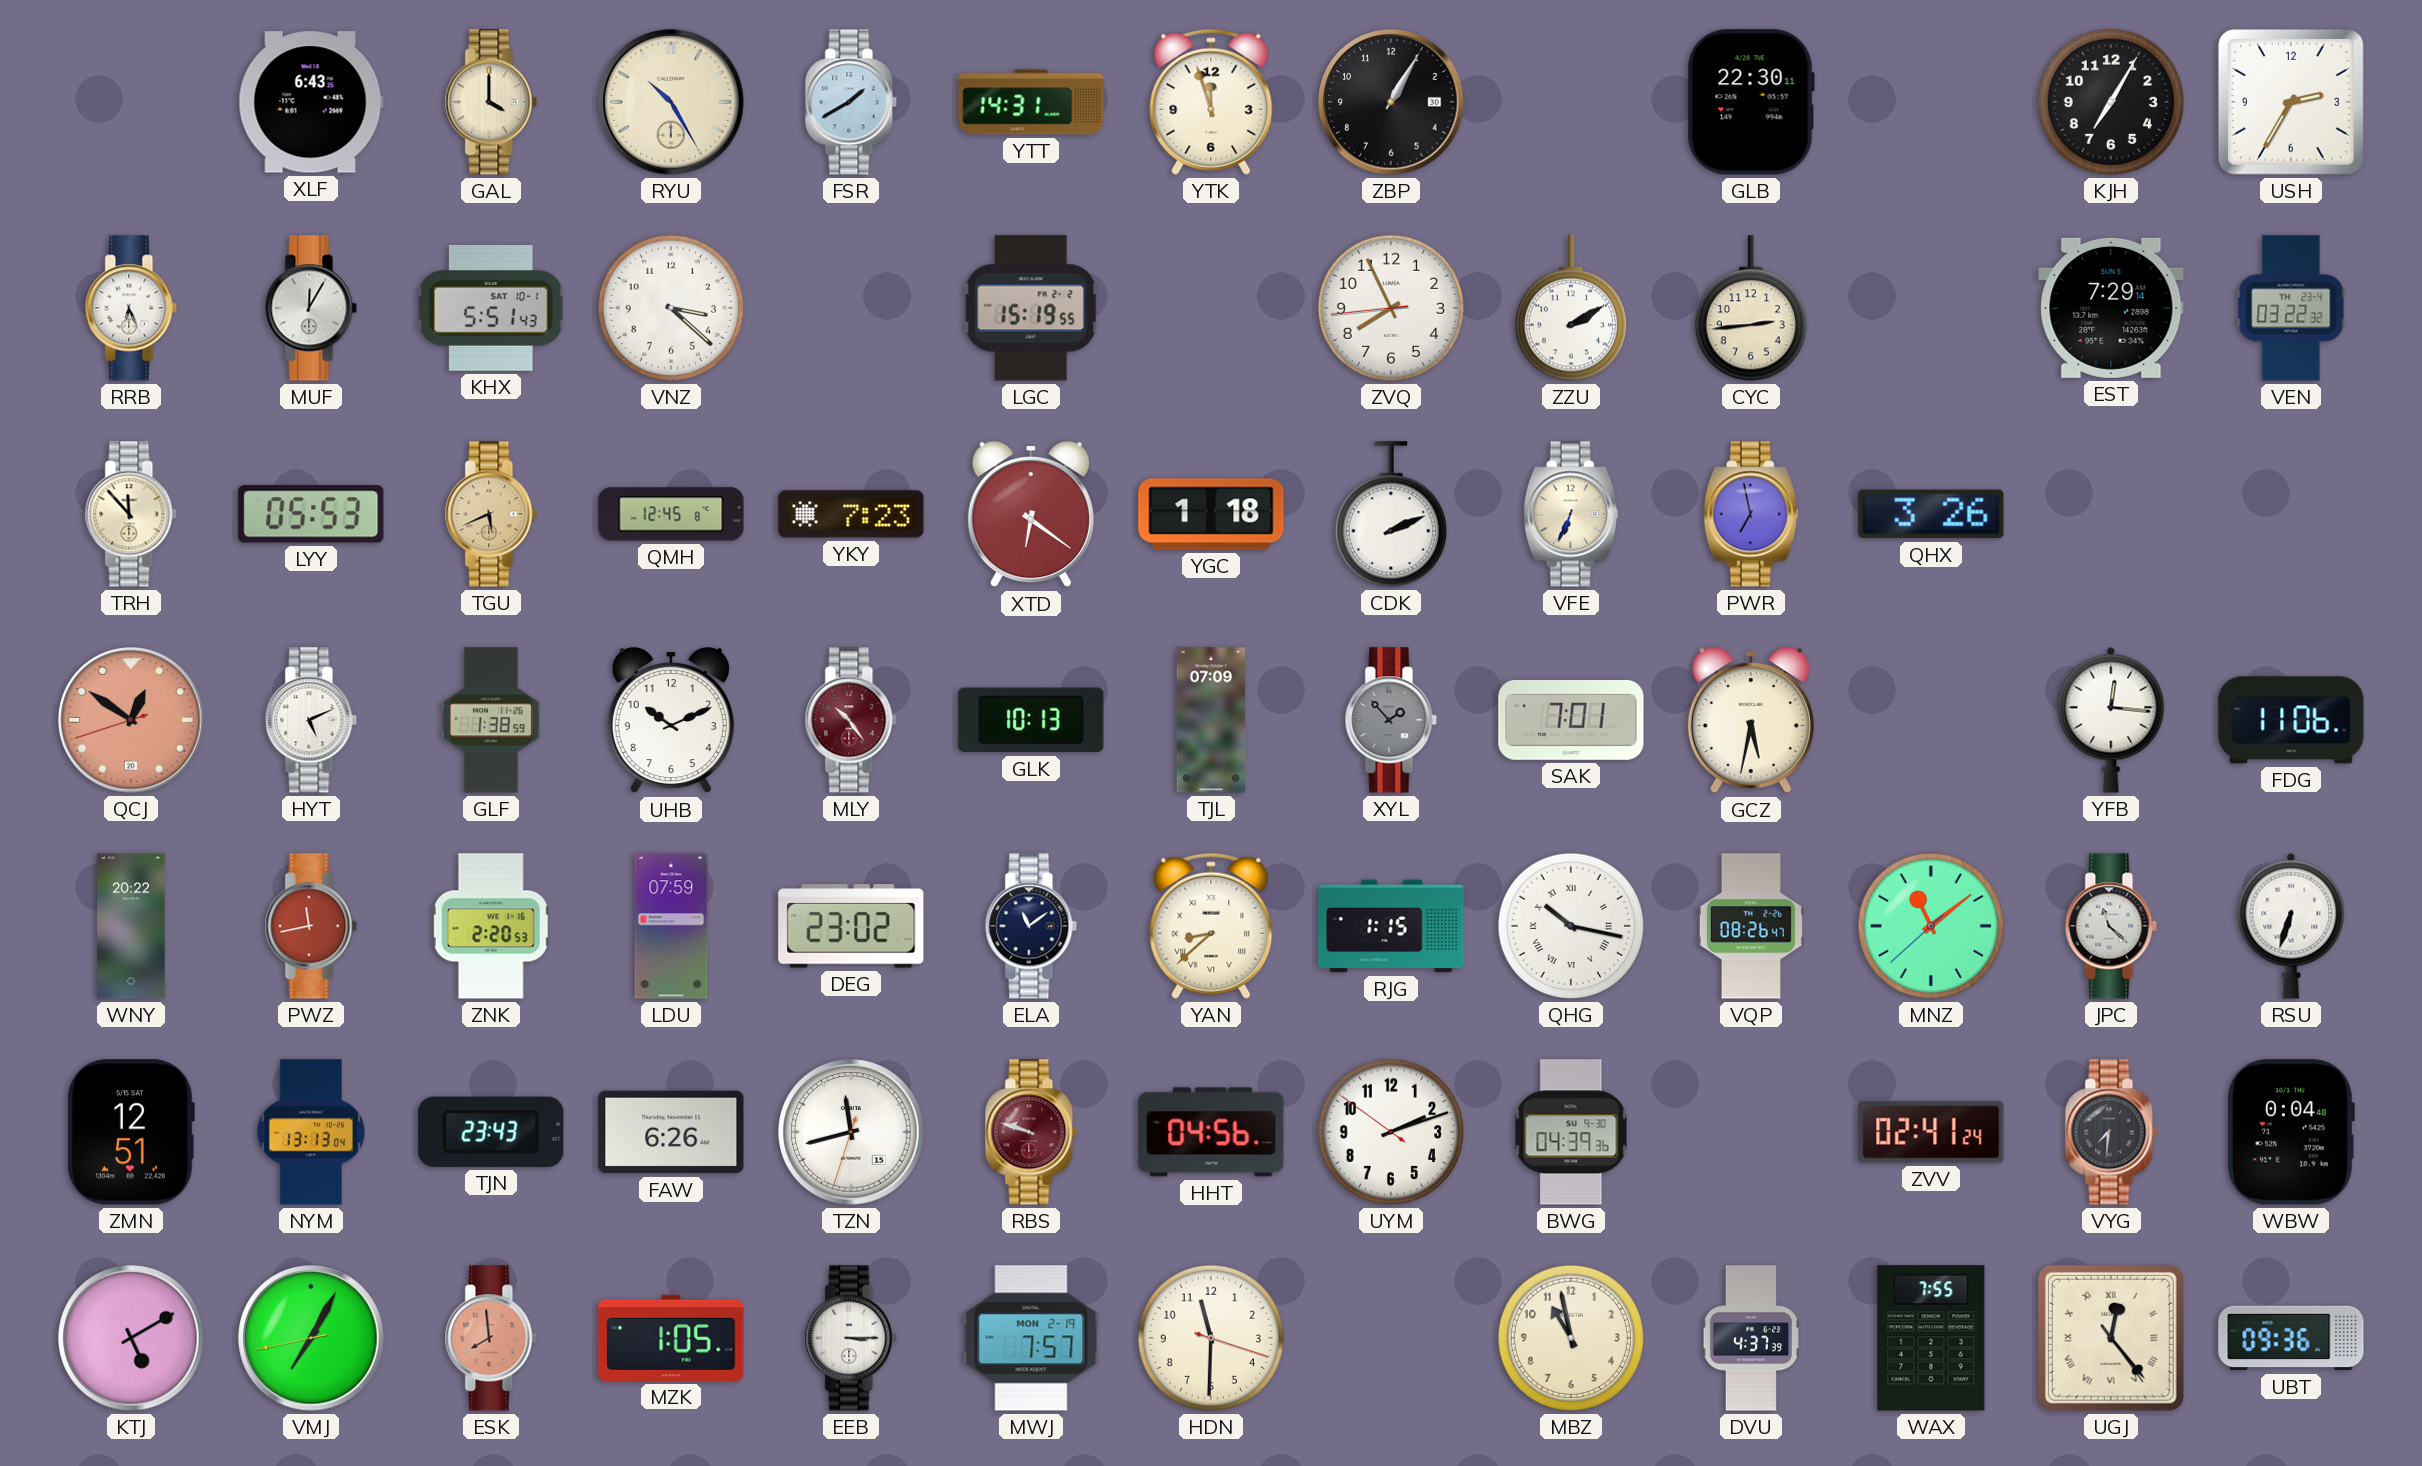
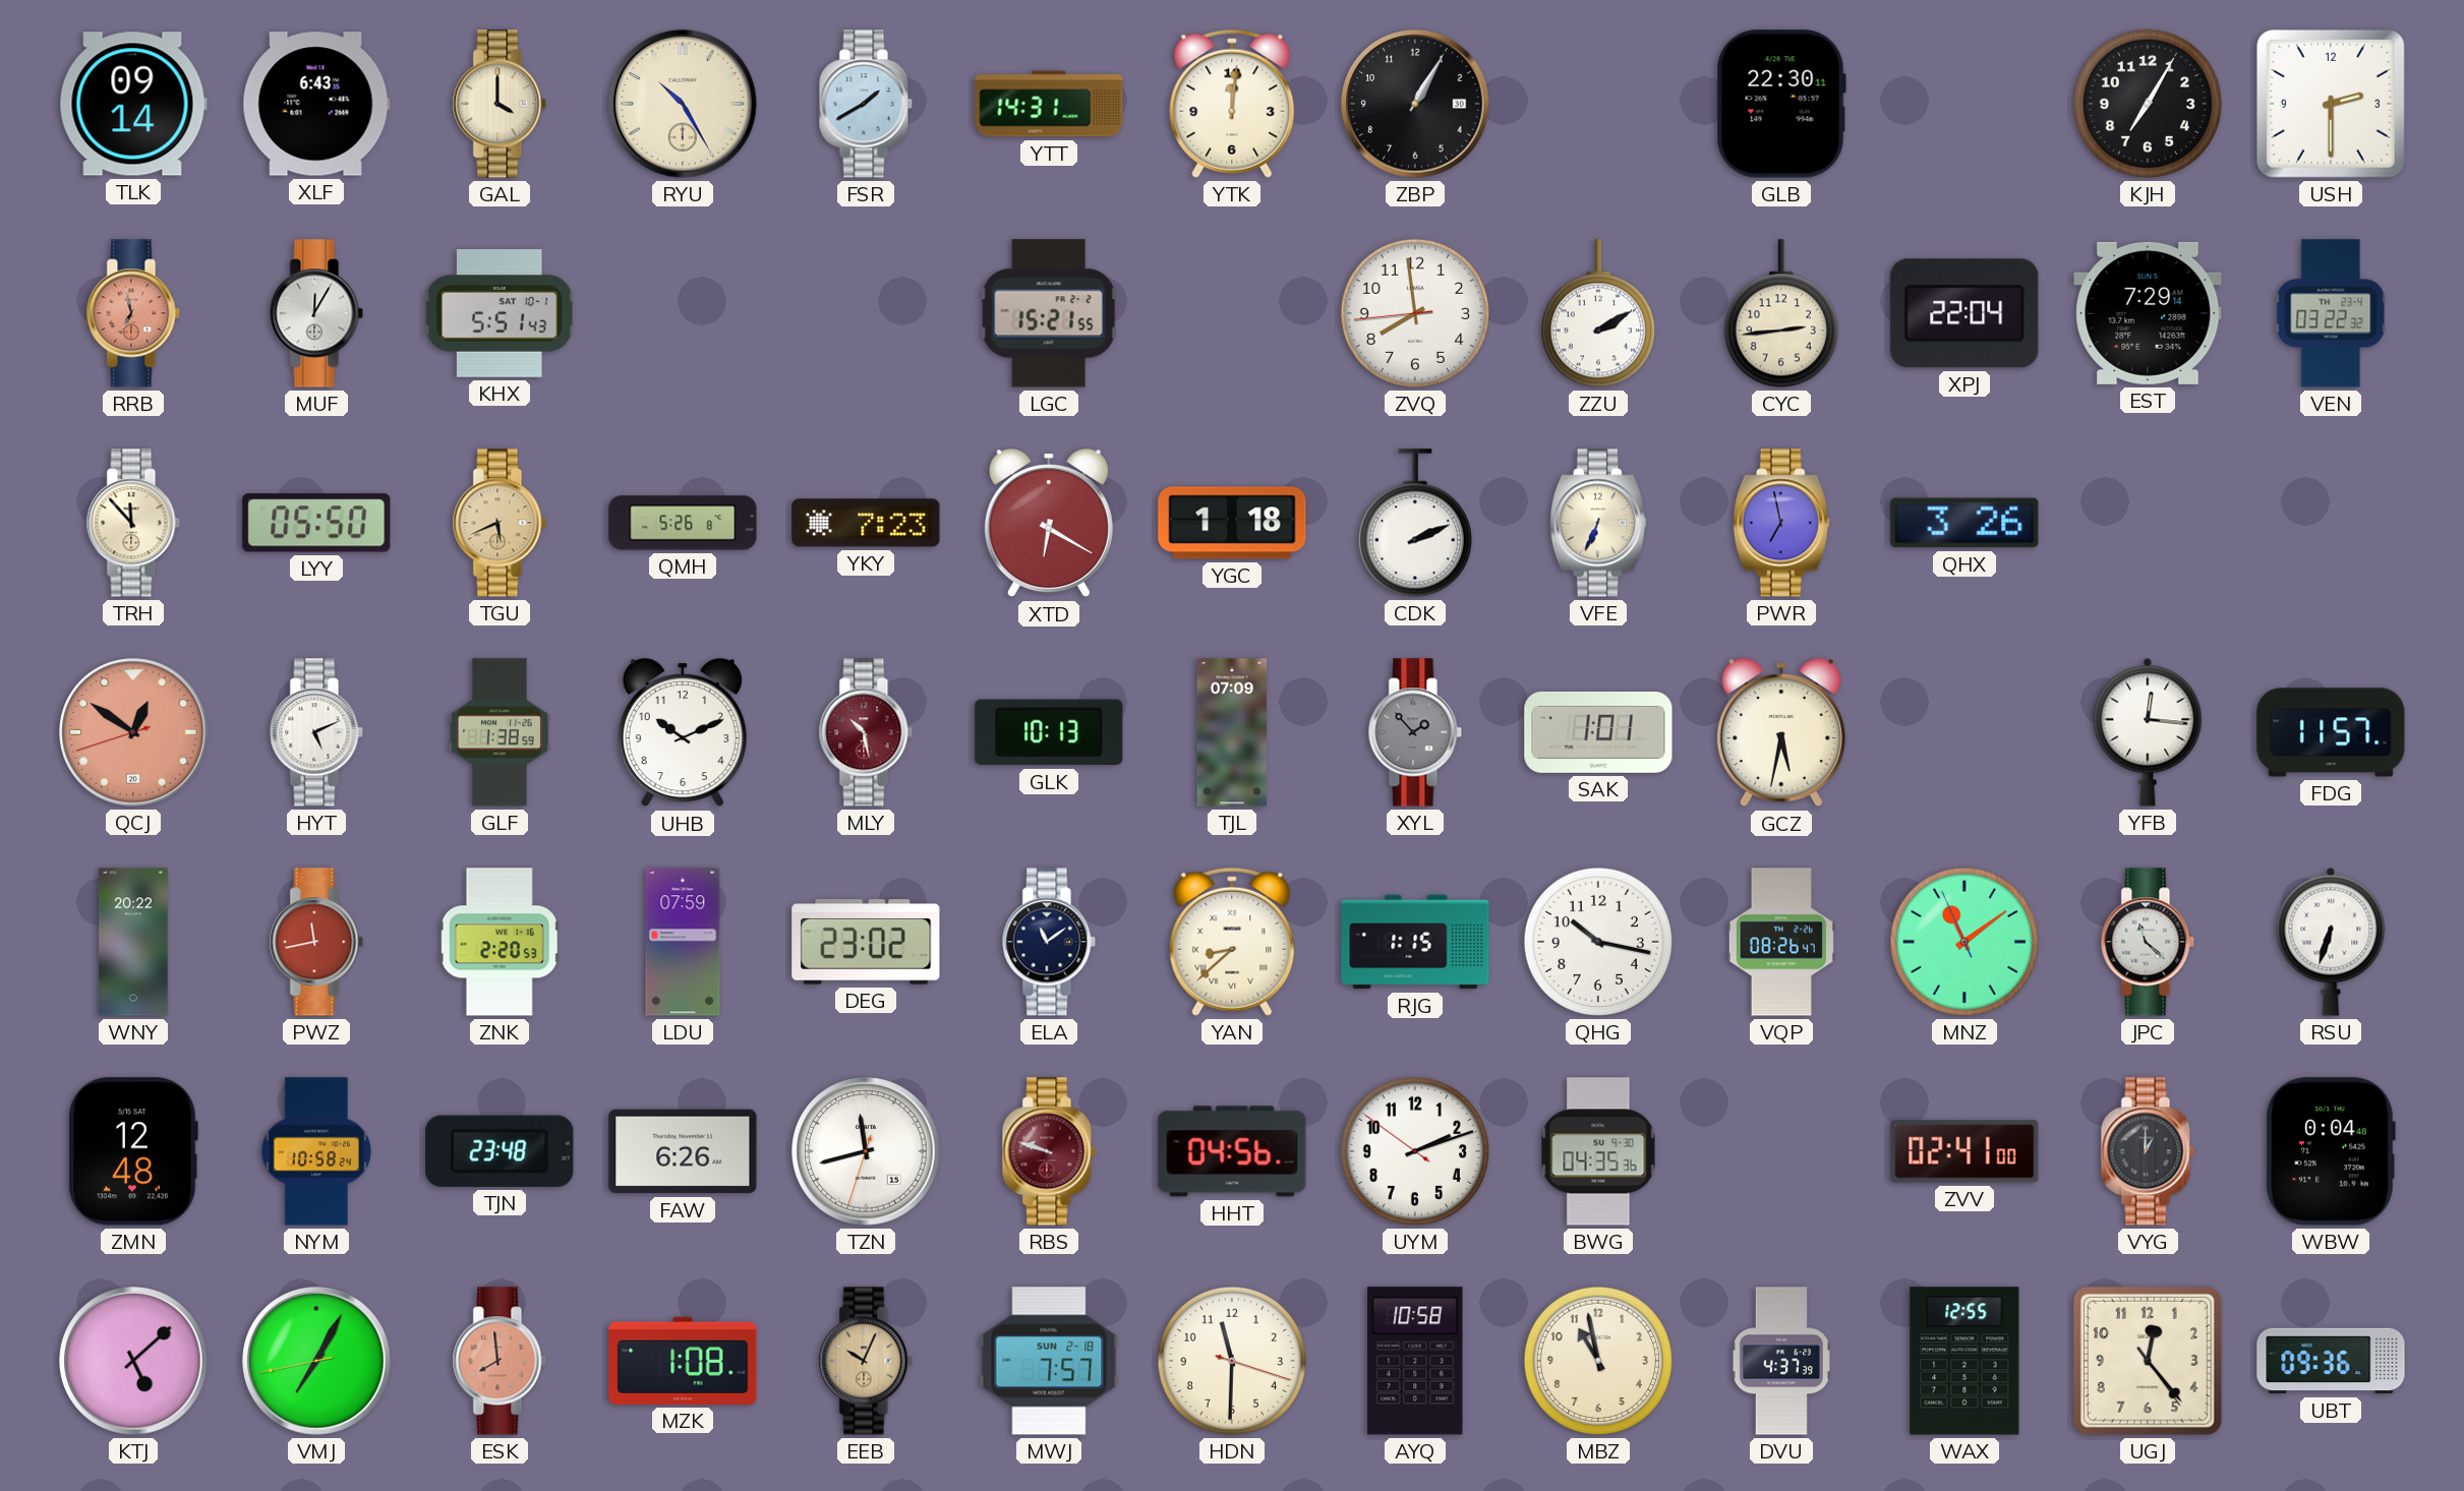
TLK: none -> 09:14 (133, 104)
YTK: 11:57 -> 12:01 (1232, 104)
USH: 2:35 -> 2:30 (2331, 104)
RRB: 6:26 -> 6:58 (133, 313)
RRB dial: white -> salmon (133, 313)
VNZ: 3:22 -> none (671, 308)
LGC: 15:19 -> 15:21 (1049, 313)
ZVQ: 7:55 -> 7:58 (1415, 313)
XPJ: none -> 22:04 (1964, 313)
LYY: 05:53 -> 05:50 (316, 523)
QMH: 12:45 -> 5:26 (683, 523)
XTD: 6:21 -> 6:20 (1049, 524)
MLY: 10:24 -> 10:28 (866, 732)
SAK: 7:01 -> 1:01 (1598, 732)
FDG: 11:06 -> 11:57 (2331, 732)
QHG numerals: Roman -> Arabic (1598, 942)
MNZ: 11:08:38 -> 11:08:56 (1964, 942)
ZMN: 12:51 -> 12:48 (133, 1151)
NYM: 13:13 -> 10:58 (316, 1151)
TJN: 23:43 -> 23:48 (500, 1151)
BWG: 04:39 -> 04:35 (1598, 1151)
ZVV: 02:41:24 -> 02:41:00 (1964, 1151)
VYG: 7:31 -> 1:00 (2148, 1151)
KTJ: 5:10 -> 5:08 (133, 1361)
MZK: 1:05 -> 1:08 (683, 1361)
EEB: 3:15 -> 10:04 (866, 1361)
EEB dial: white -> champagne (866, 1361)
MWJ date: MON 2-19 -> SUN 2-18 (1049, 1361)
AYQ: none -> 10:58 (1415, 1361)
WAX: 7:55 -> 12:55 (1964, 1361)
UGJ numerals: Roman -> Arabic (2148, 1361)
